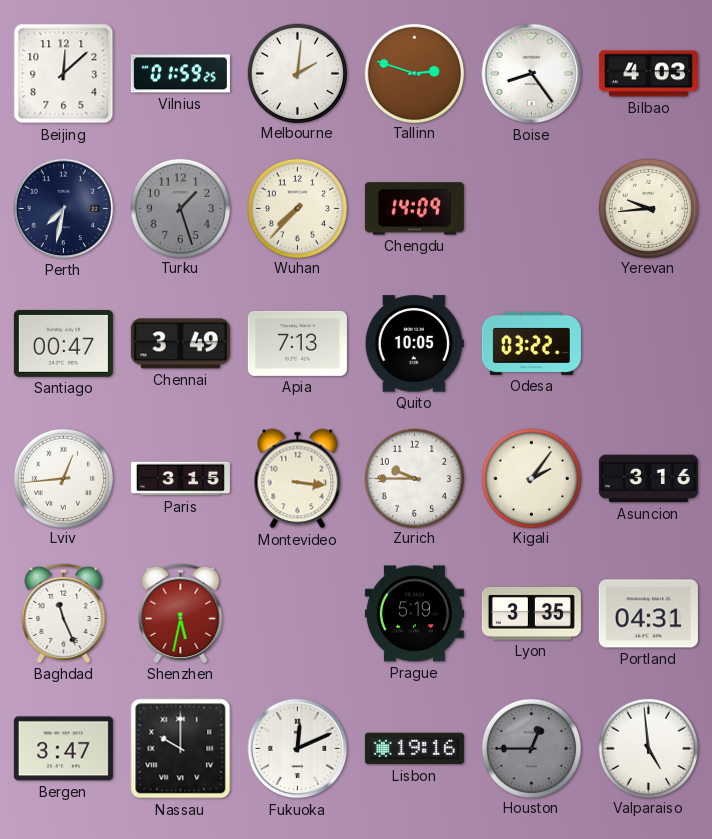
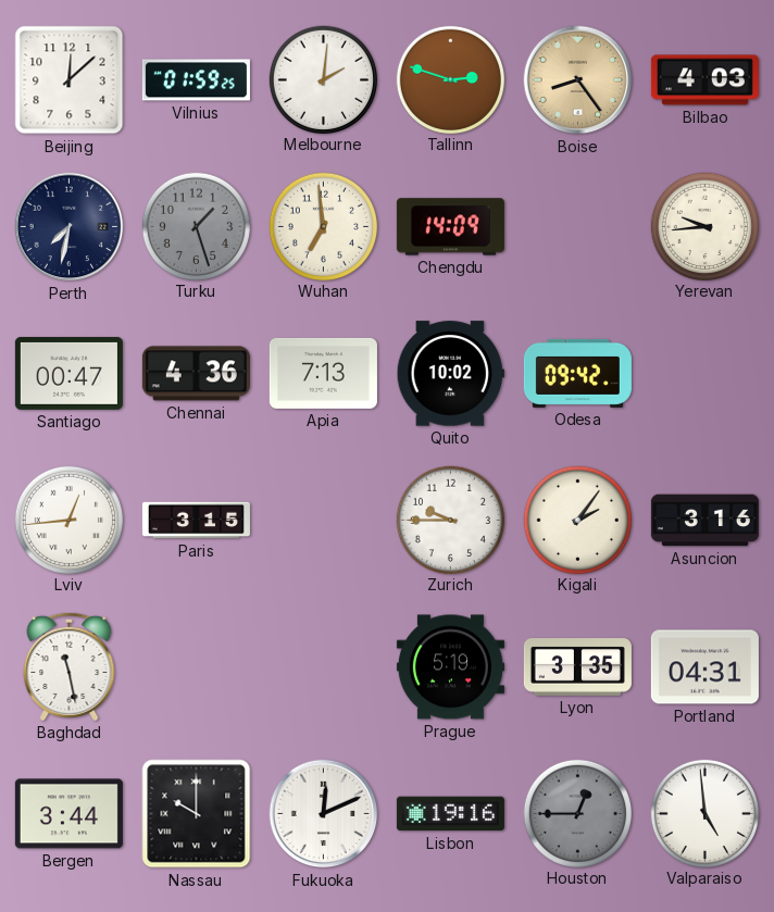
Boise dial: white -> champagne (578, 80)
Wuhan: 7:37 -> 6:59 (323, 226)
Chennai: 3:49 -> 4:36 (196, 374)
Quito: 10:05 -> 10:02 (450, 374)
Odesa: 03:22 -> 09:42 (577, 373)
Montevideo: 3:16 -> none (298, 479)
Baghdad: 11:26 -> 11:28 (70, 666)
Shenzhen: 5:32 -> none (181, 613)
Bergen: 3:47 -> 3:44 (68, 814)
